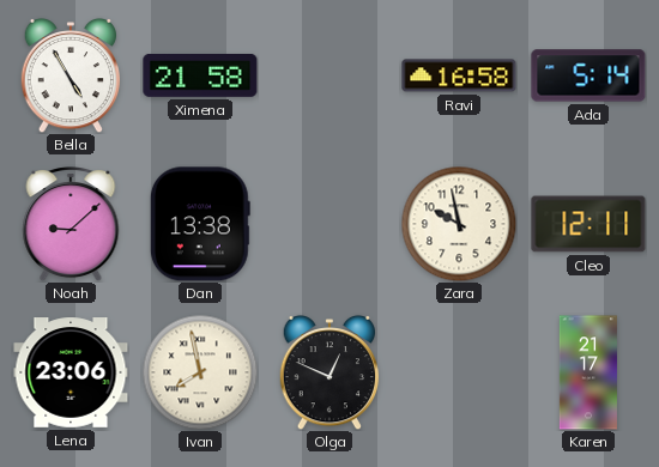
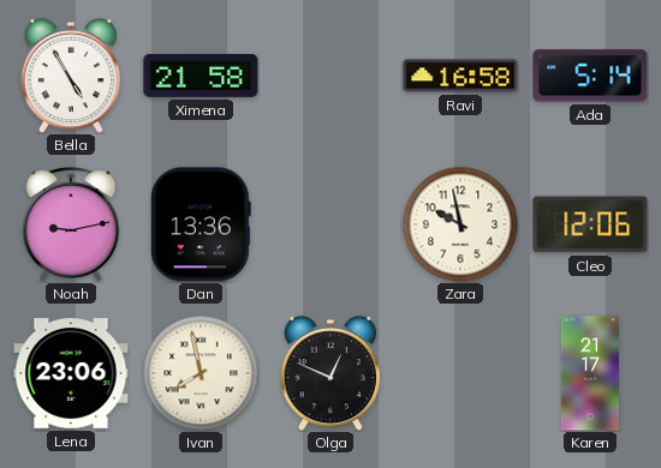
Noah: 9:08 -> 9:13 (71, 226)
Dan: 13:38 -> 13:36 (201, 224)
Cleo: 12:11 -> 12:06 (590, 224)
